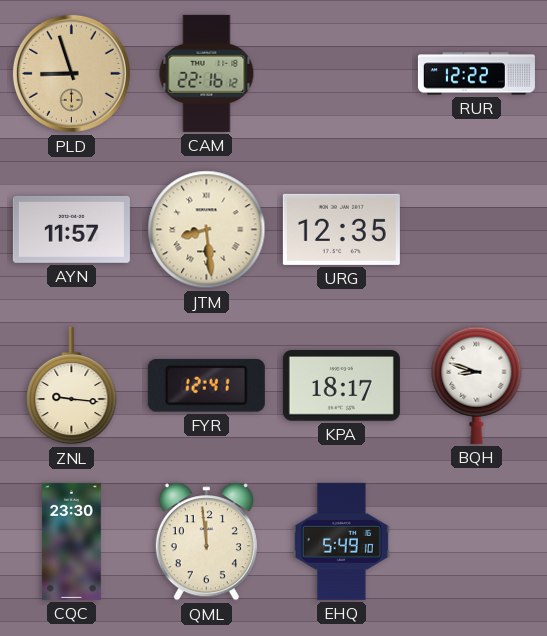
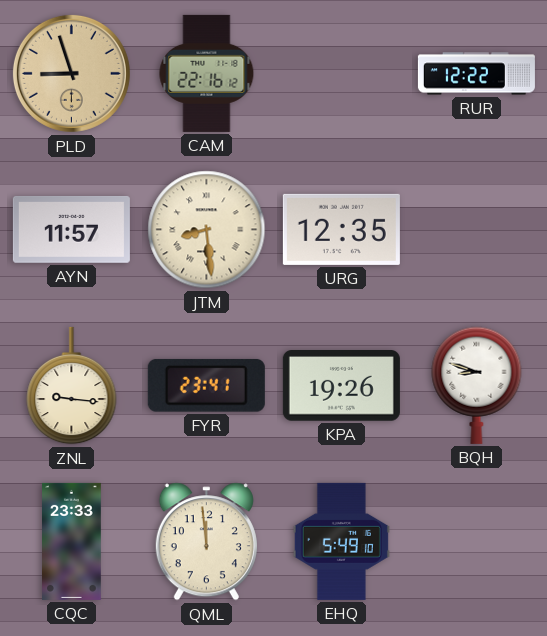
FYR: 12:41 -> 23:41 (206, 385)
KPA: 18:17 -> 19:26 (341, 386)
CQC: 23:30 -> 23:33 (72, 541)
